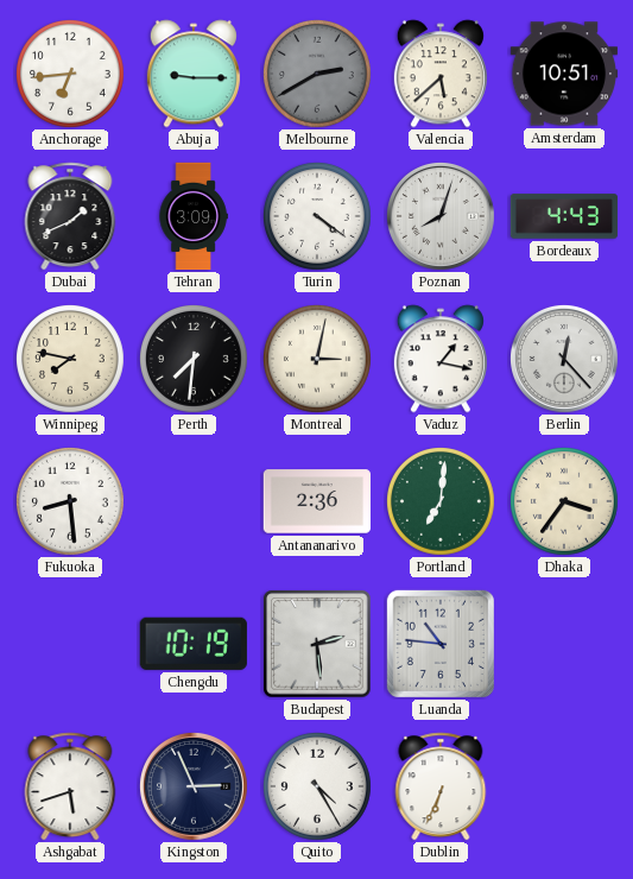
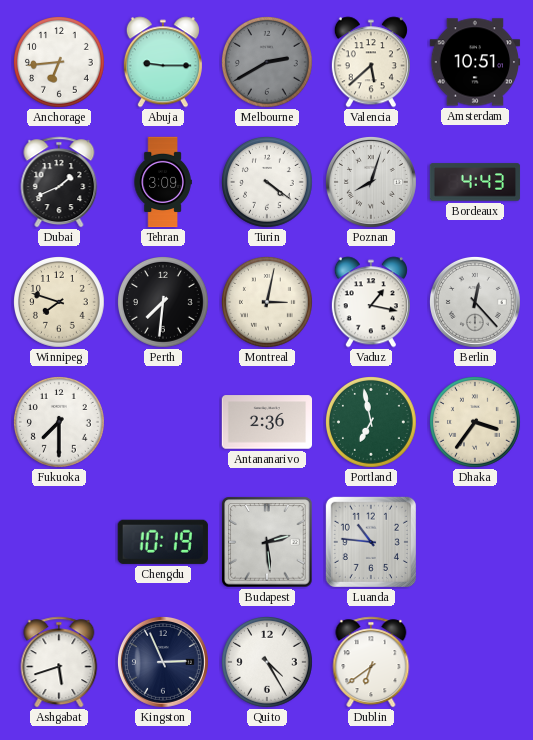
Winnipeg: 7:47 -> 7:48 (60, 303)
Fukuoka: 8:29 -> 7:30 (60, 423)
Portland: 7:01 -> 6:58 (372, 423)
Dublin: 6:34 -> 6:39 (371, 662)
